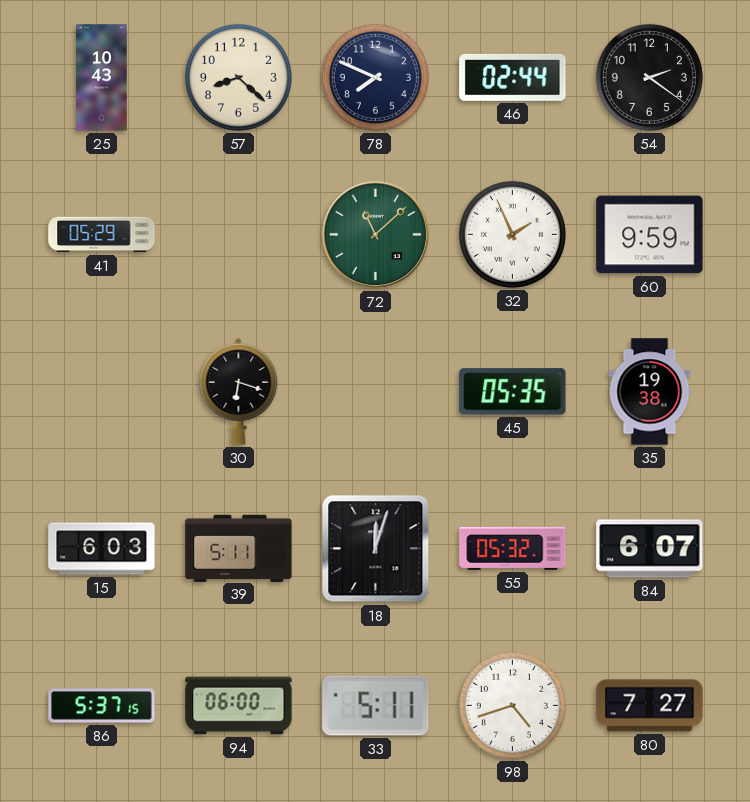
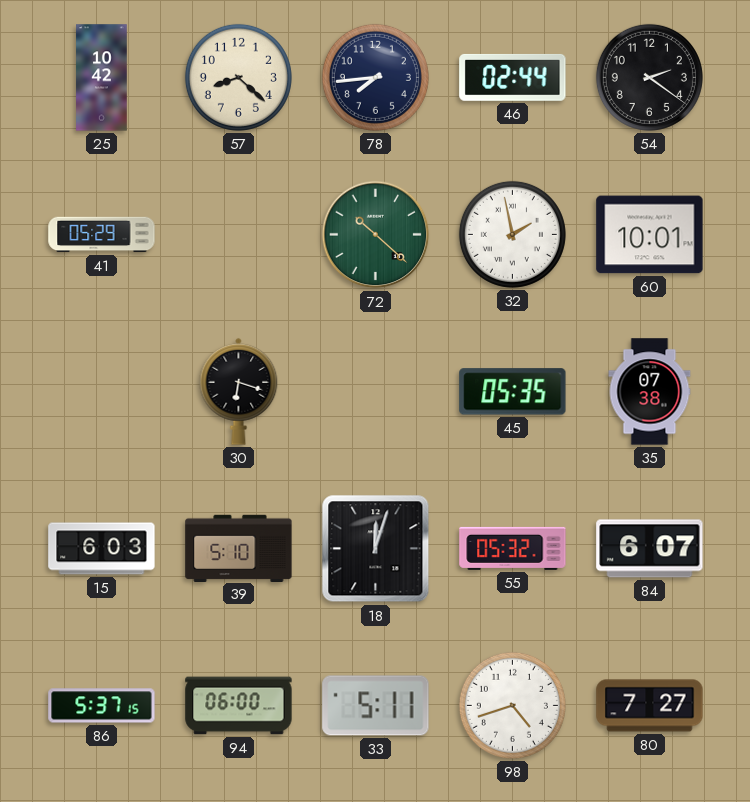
25: 10:43 -> 10:42 (102, 78)
78: 7:49 -> 7:44 (375, 77)
72: 11:08 -> 10:22 (376, 235)
32: 1:56 -> 1:58 (512, 234)
60: 9:59 -> 10:01 (650, 235)
35: 19:38 -> 07:38 (650, 392)
39: 5:11 -> 5:10 (239, 548)
